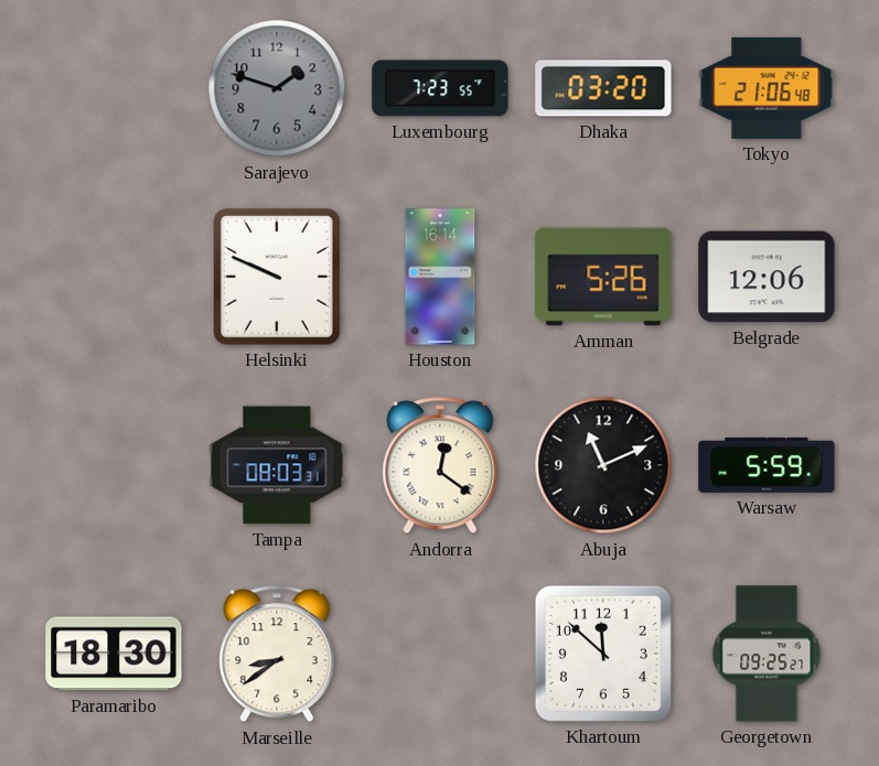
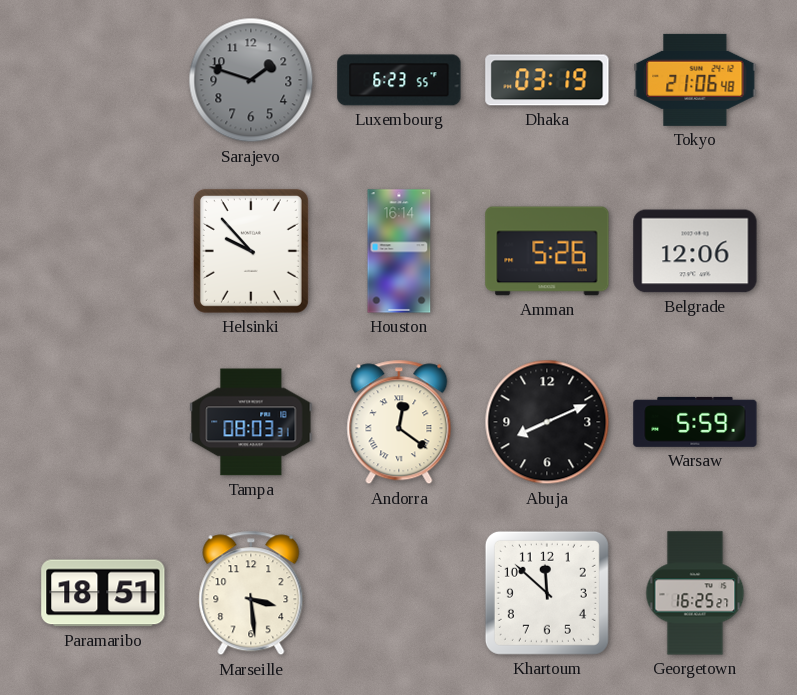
Luxembourg: 7:23 -> 6:23 (399, 80)
Dhaka: 03:20 -> 03:19 (547, 80)
Helsinki: 9:49 -> 9:53 (251, 251)
Abuja: 11:11 -> 8:11 (547, 422)
Paramaribo: 18:30 -> 18:51 (103, 593)
Marseille: 8:39 -> 3:29 (251, 593)
Georgetown: 09:25 -> 16:25 (695, 593)
